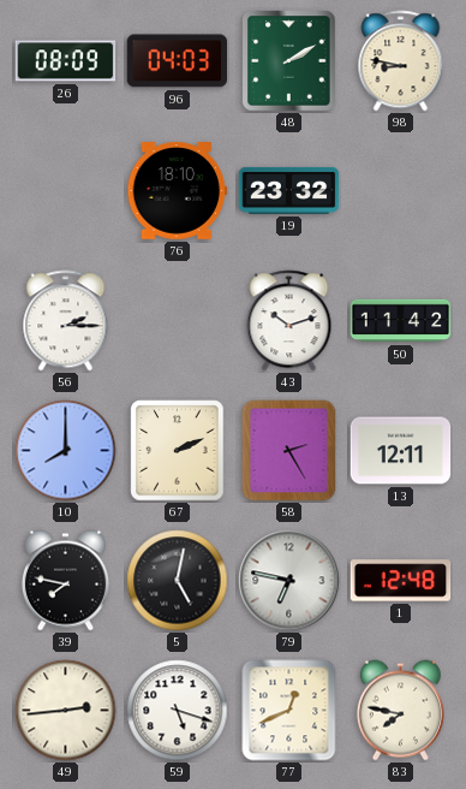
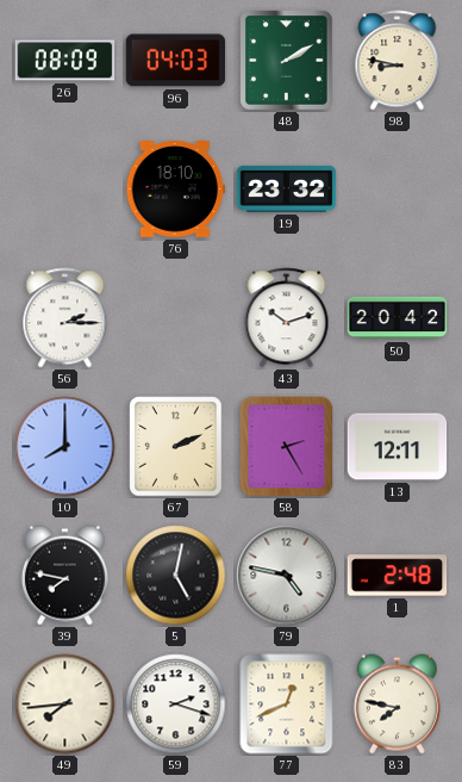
50: 11:42 -> 20:42 (398, 318)
79: 6:47 -> 4:47 (287, 576)
1: 12:48 -> 2:48 (398, 576)
49: 2:44 -> 7:44 (65, 705)
59: 5:18 -> 2:18 (176, 705)
